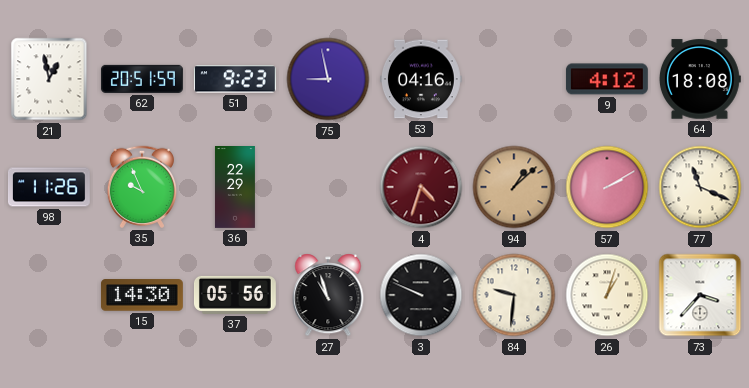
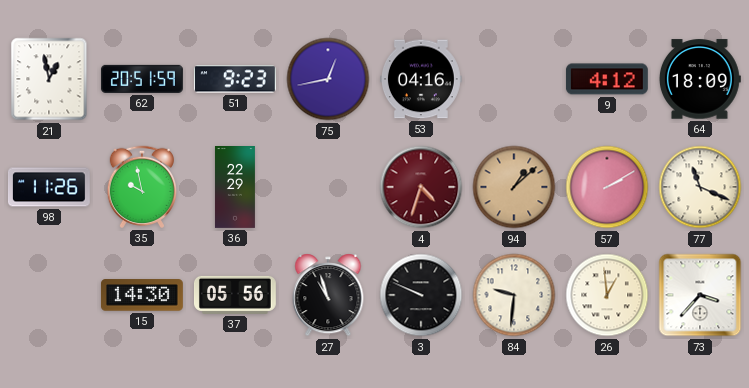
75: 8:58 -> 12:43 (328, 79)
64: 18:08 -> 18:09 (700, 79)
35: 9:56 -> 9:58 (141, 187)
26: 1:03 -> 12:59 (607, 295)
